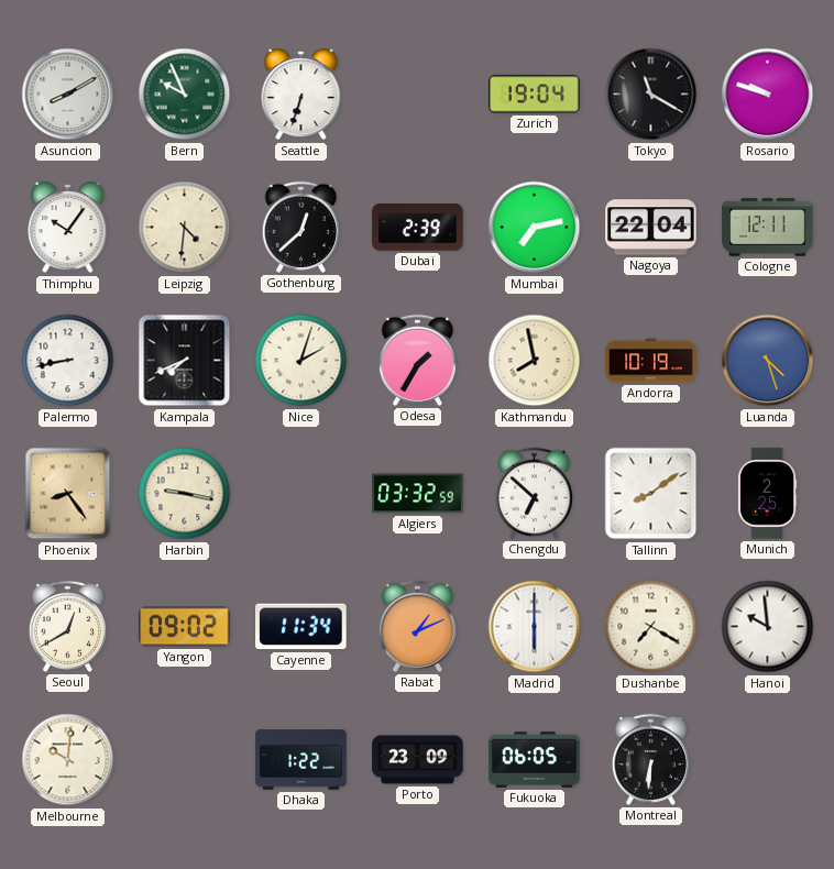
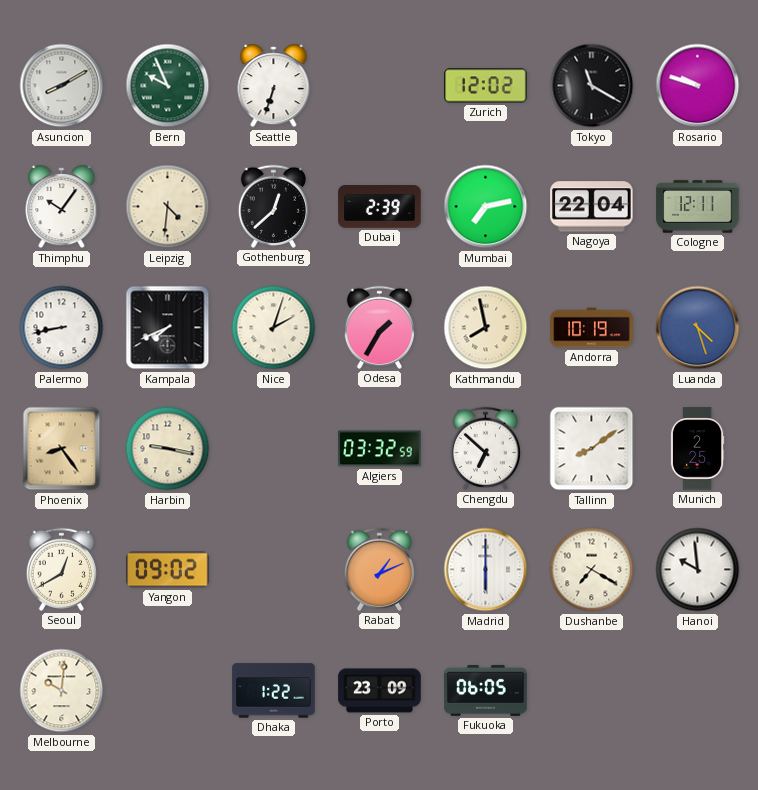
Zurich: 19:04 -> 12:02 (486, 86)
Cayenne: 11:34 -> none (301, 627)
Montreal: 6:31 -> none (650, 759)
